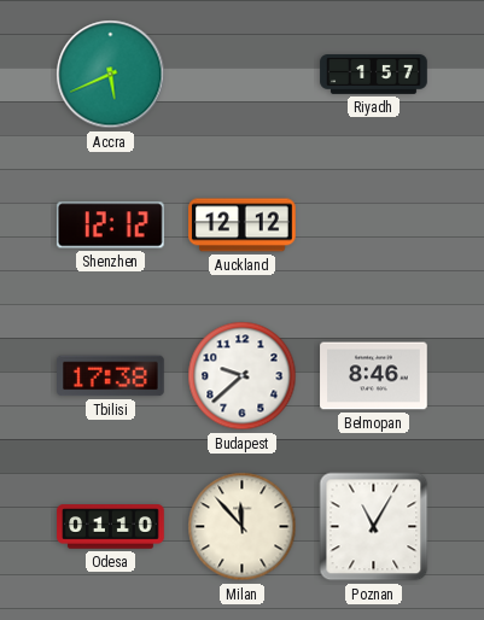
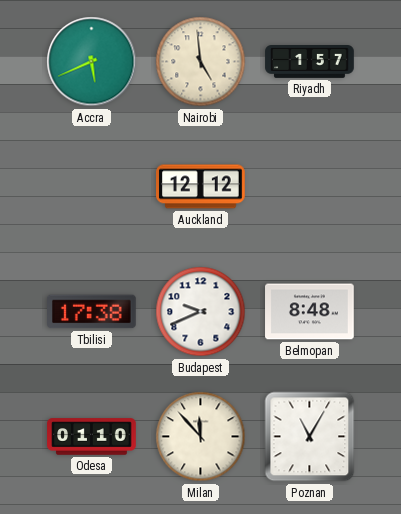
Nairobi: none -> 4:59 (201, 62)
Shenzhen: 12:12 -> none (110, 226)
Budapest: 9:38 -> 9:41 (201, 312)
Belmopan: 8:46 -> 8:48 (310, 312)
